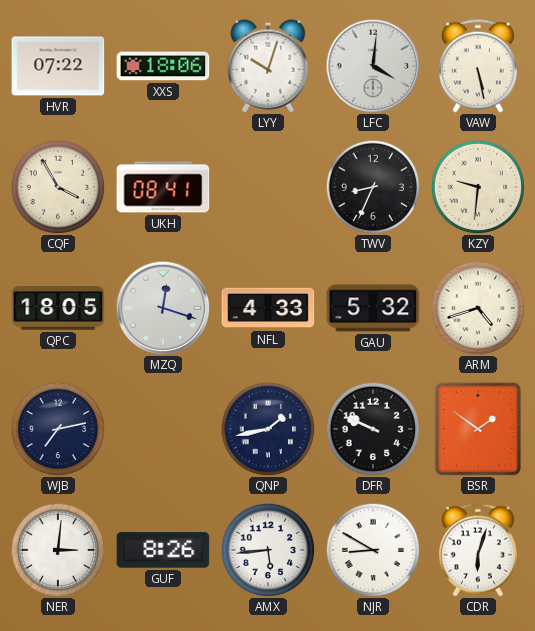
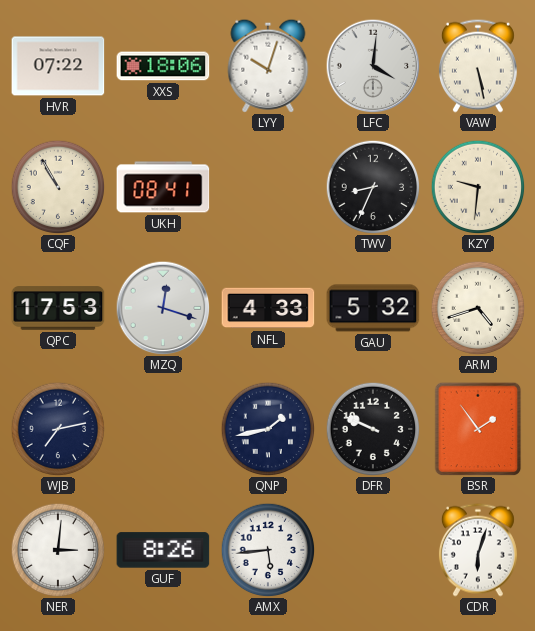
CQF: 3:55 -> 10:55 (58, 187)
QPC: 18:05 -> 17:53 (58, 308)
BSR: 1:51 -> 1:54 (478, 429)
NJR: 8:50 -> none (373, 550)
